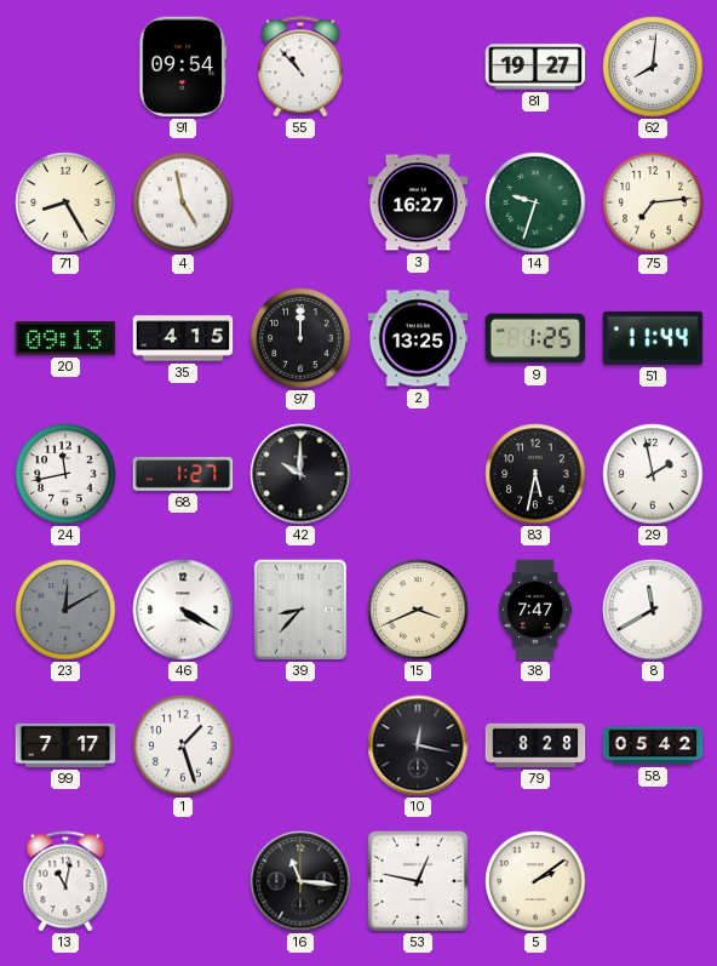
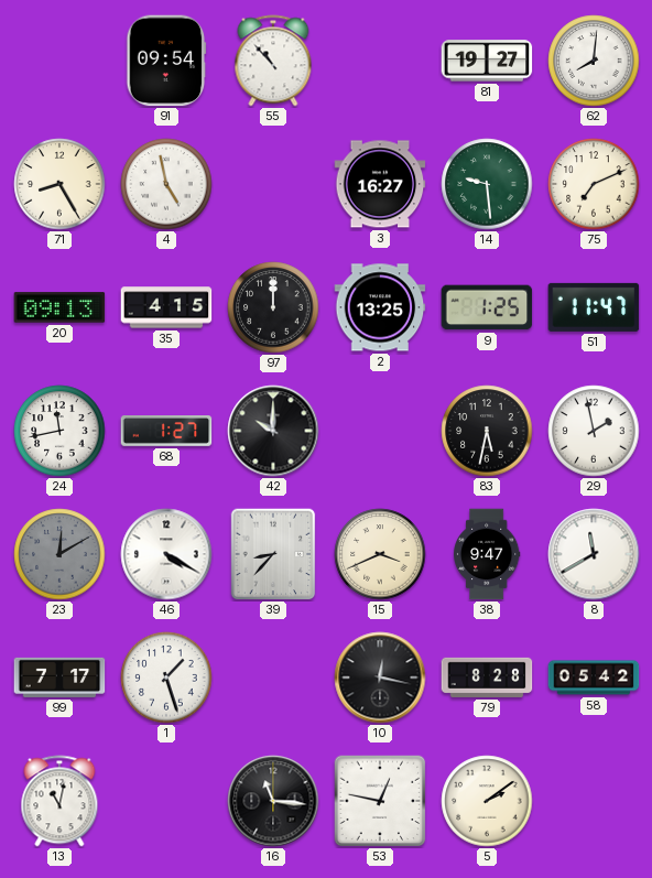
14: 9:33 -> 9:29 (487, 184)
75: 7:14 -> 7:11 (594, 184)
51: 11:44 -> 11:47 (594, 307)
38: 7:47 -> 9:47 (488, 554)
